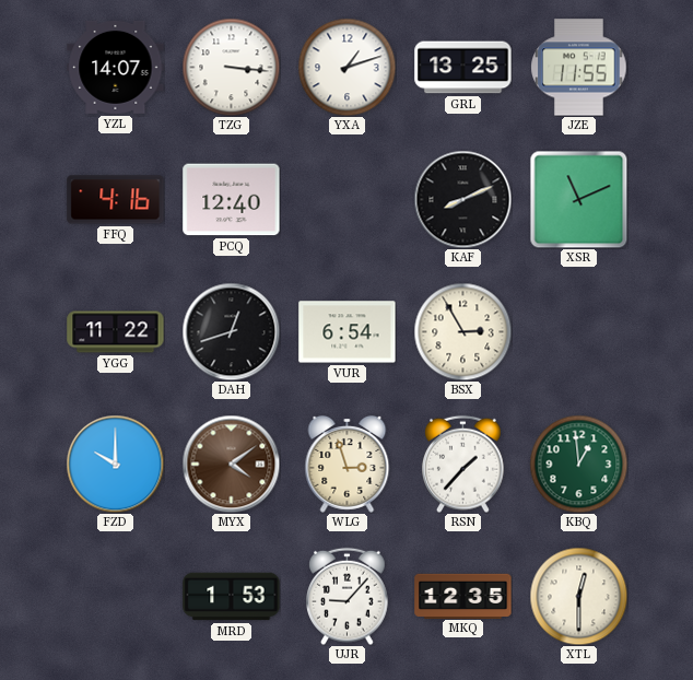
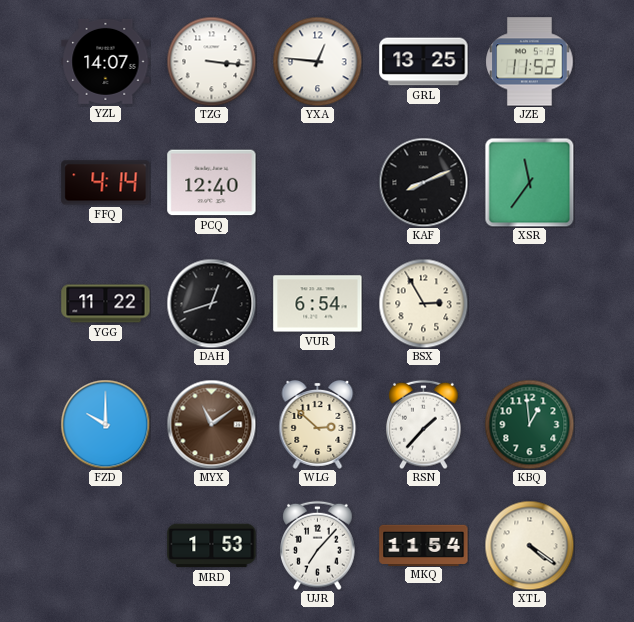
YXA: 1:12 -> 12:46 (317, 61)
JZE: 11:55 -> 11:52 (530, 62)
FFQ: 4:16 -> 4:14 (106, 183)
XSR: 11:11 -> 11:36 (529, 182)
MYX: 4:09 -> 11:09 (211, 424)
WLG: 2:57 -> 2:52 (318, 424)
UJR: 9:07 -> 7:07 (318, 545)
MKQ: 12:35 -> 11:54 (424, 545)
XTL: 12:30 -> 4:21 (529, 545)
